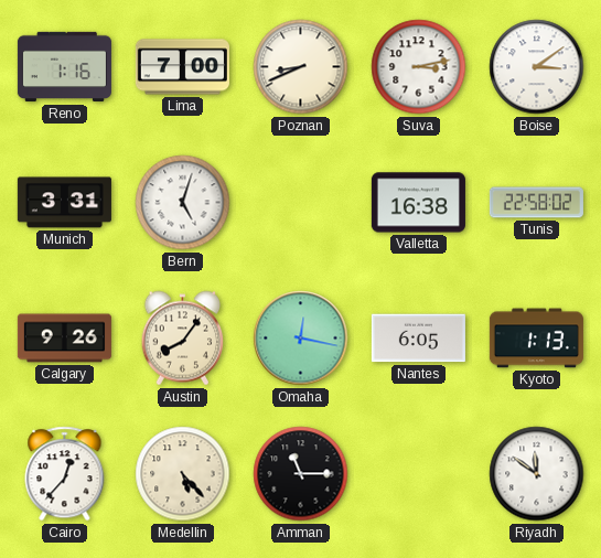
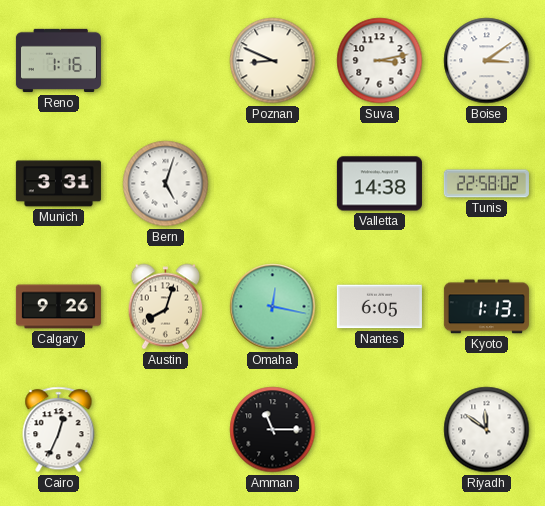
Lima: 7:00 -> none (182, 67)
Poznan: 8:41 -> 8:49 (273, 61)
Valletta: 16:38 -> 14:38 (379, 184)
Austin: 8:06 -> 8:03 (166, 307)
Cairo: 12:37 -> 12:34 (59, 430)
Medellin: 5:23 -> none (183, 474)
